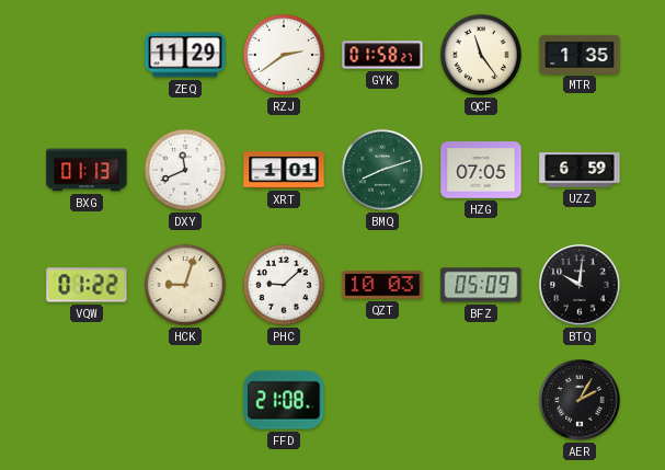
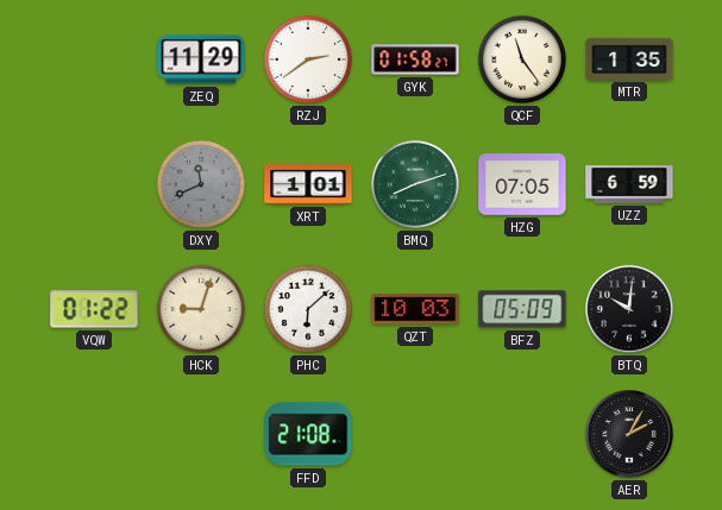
BXG: 01:13 -> none (87, 170)
DXY dial: white -> grey (201, 184)
PHC: 9:08 -> 6:08 (308, 309)
